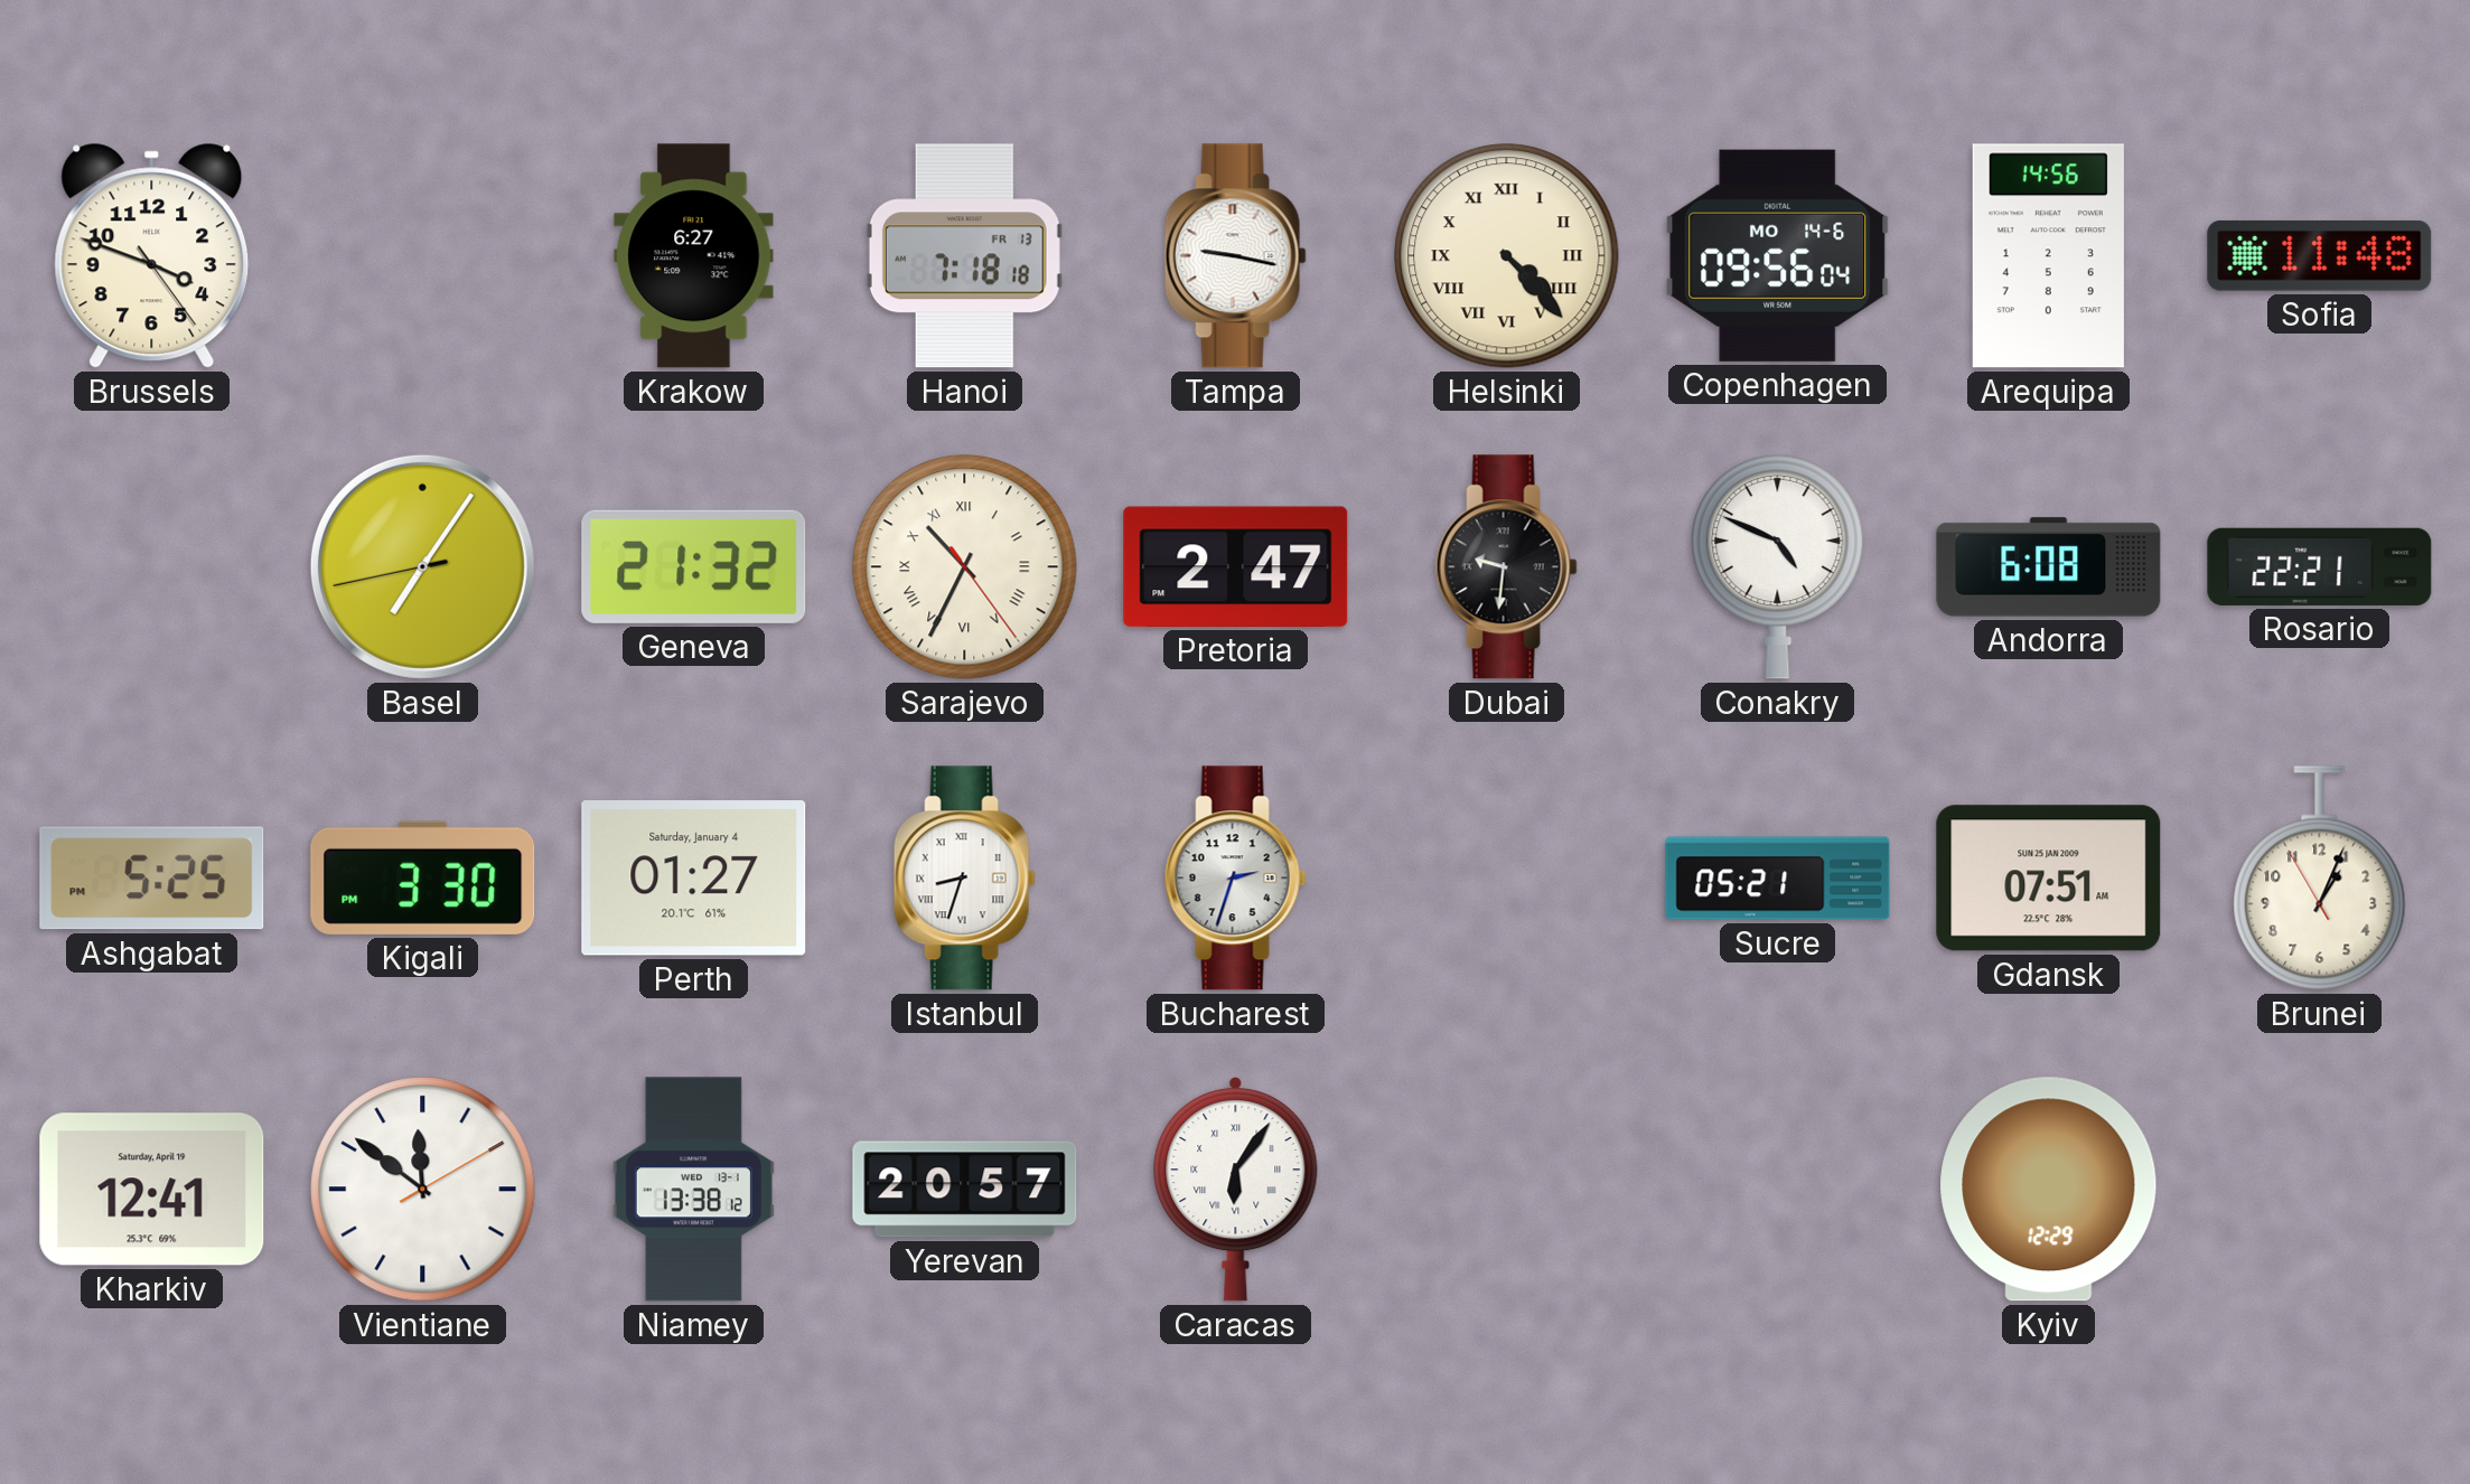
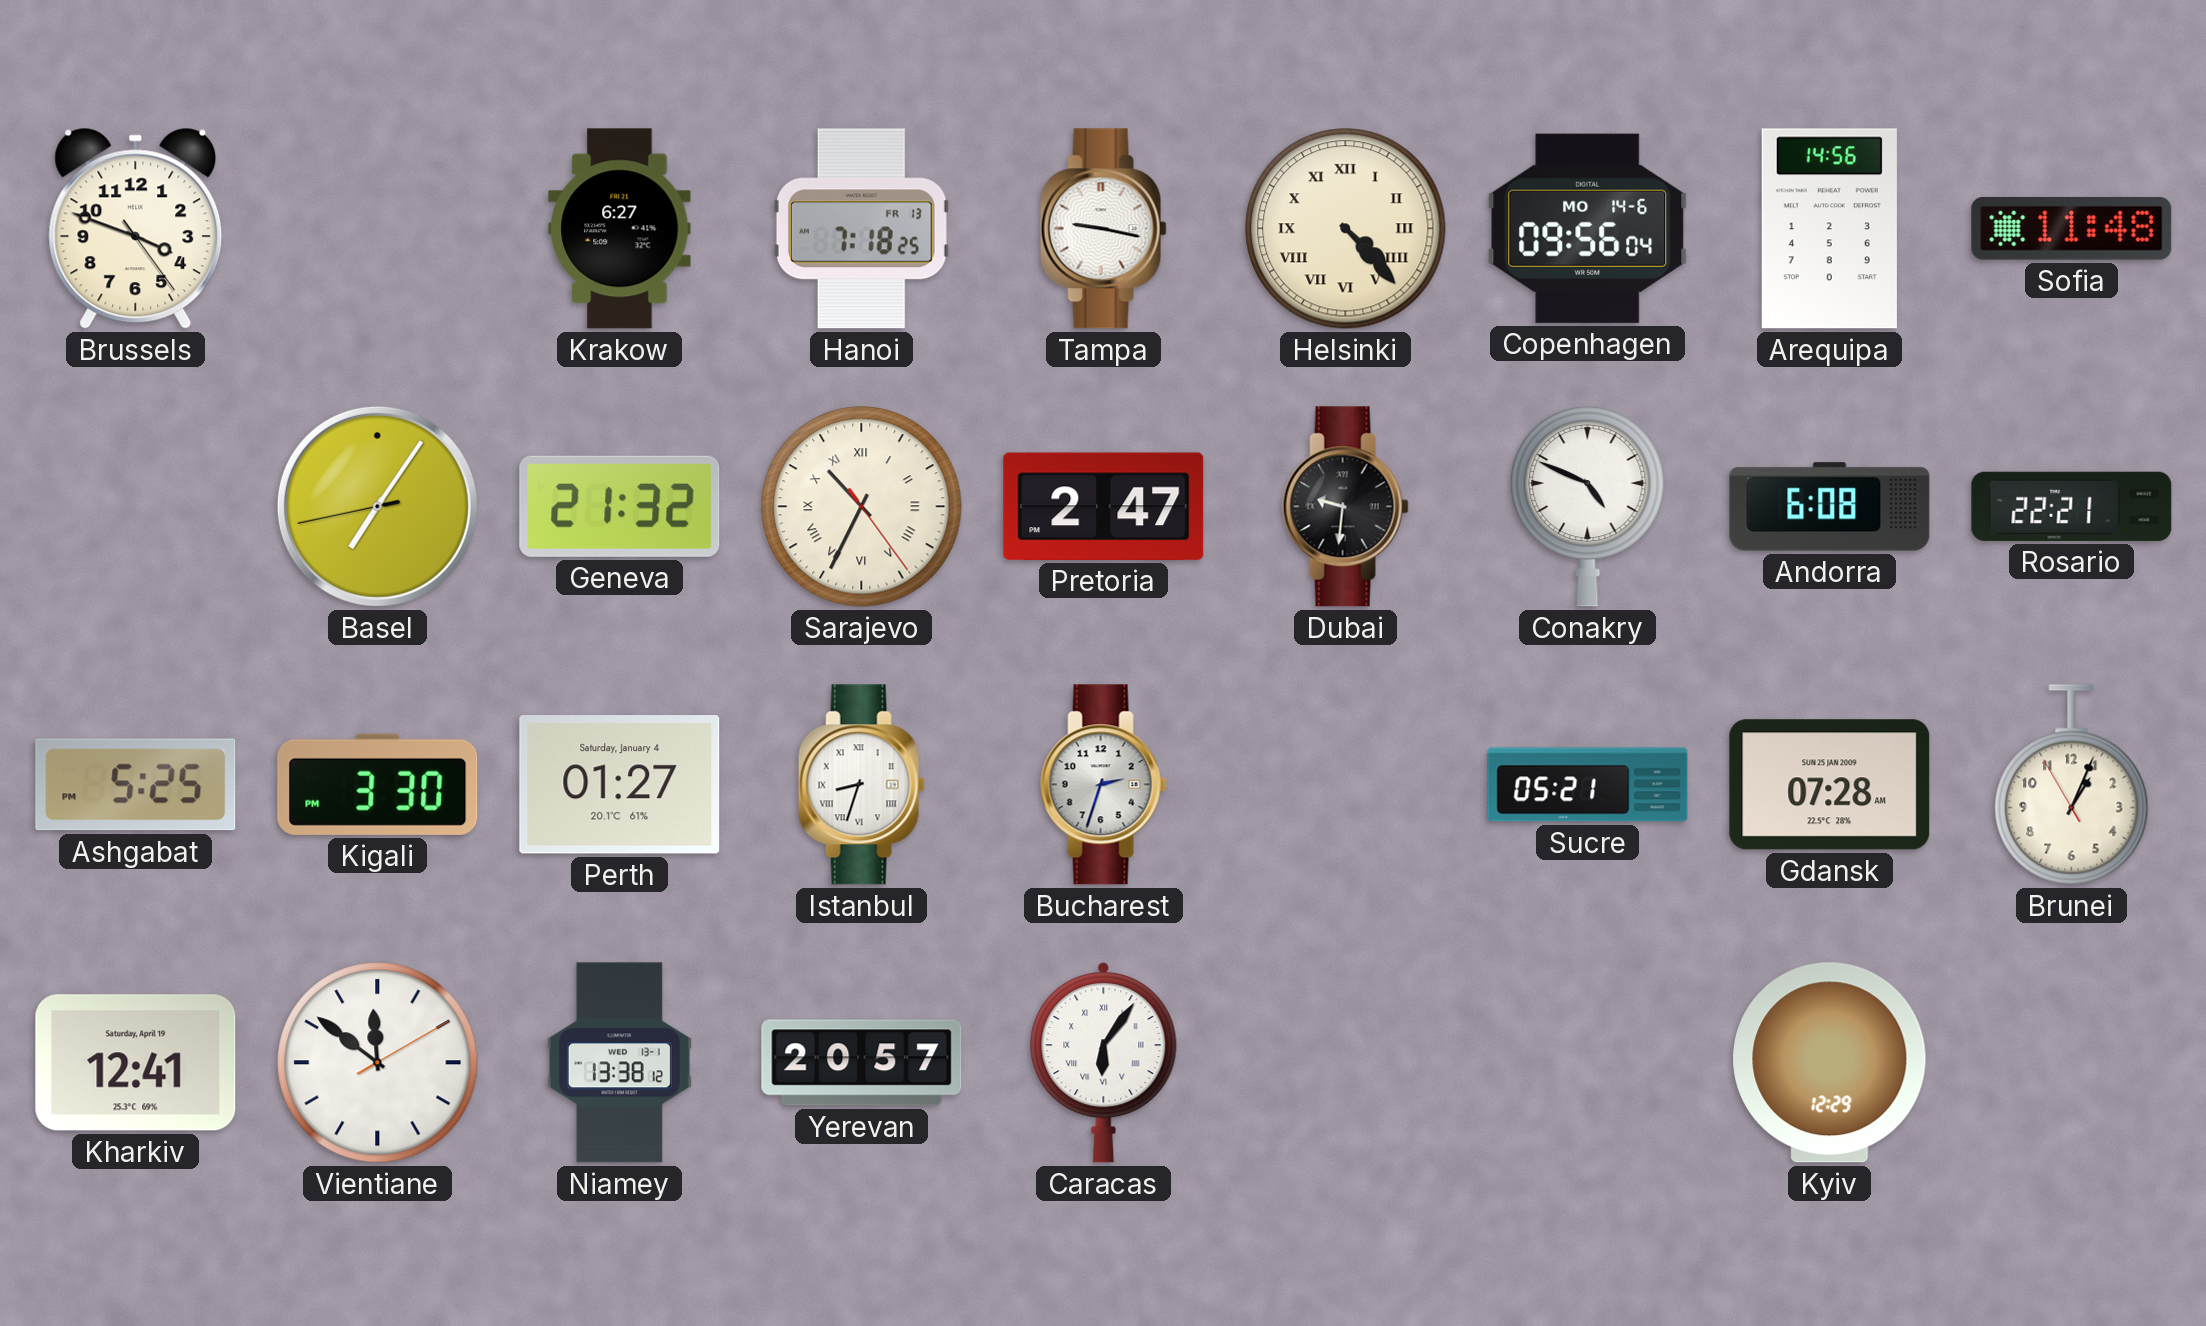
Hanoi: 7:18:18 -> 7:18:25 (861, 229)
Gdansk: 07:51 -> 07:28 (1830, 785)
